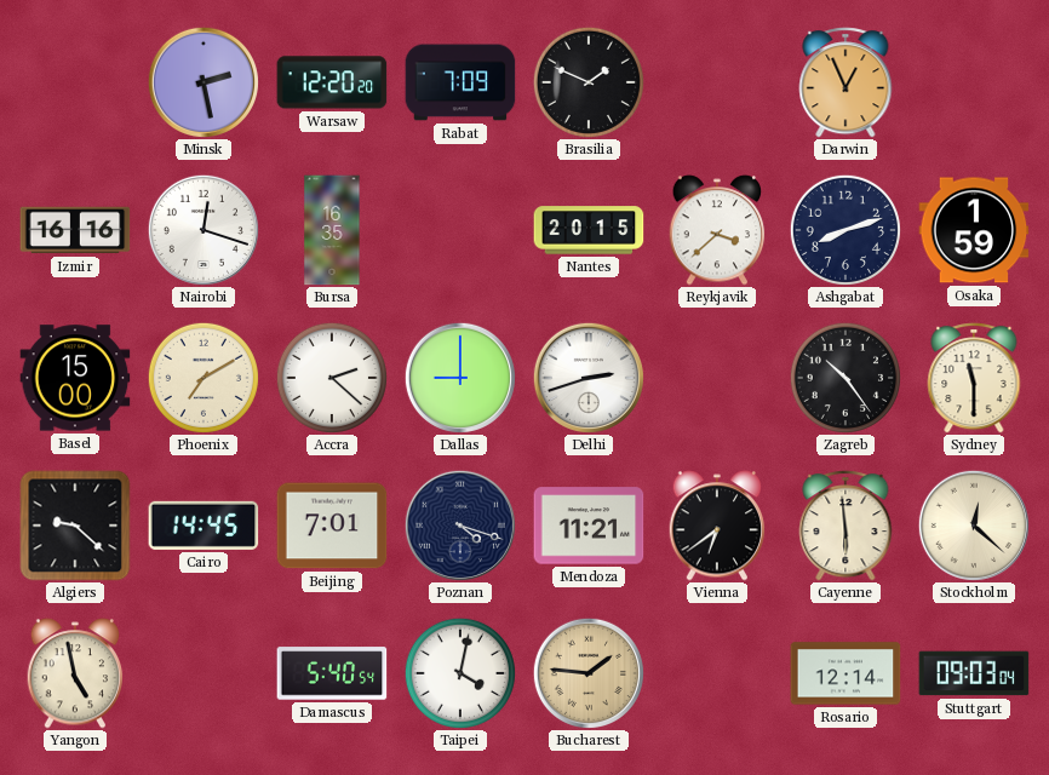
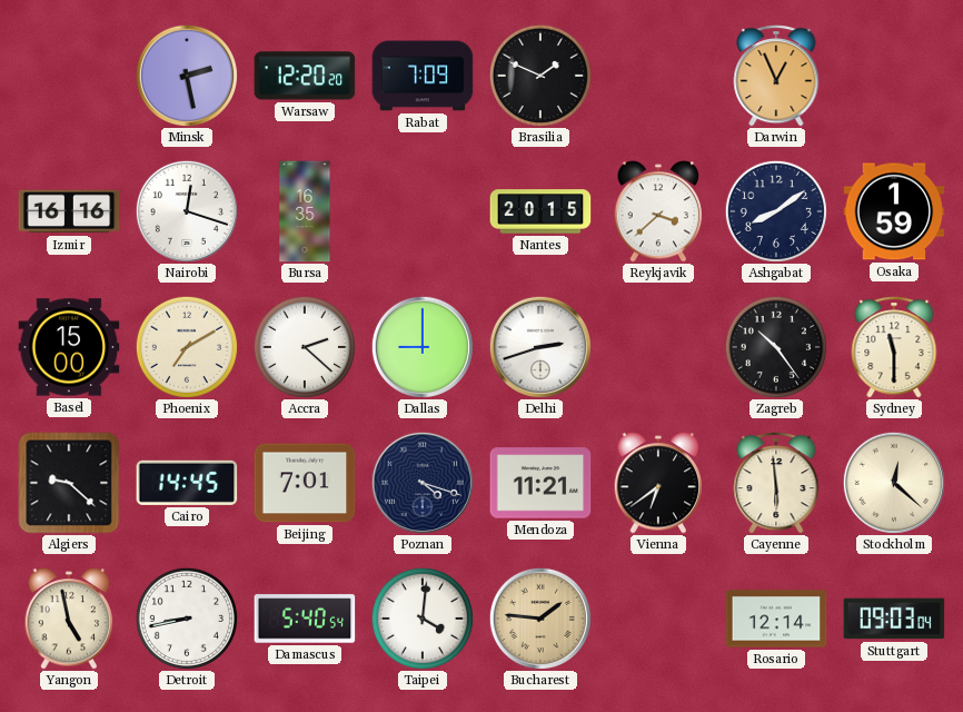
Ashgabat: 8:12 -> 8:09 (776, 211)
Detroit: none -> 8:43 (187, 619)
Taipei: 4:02 -> 4:01 (423, 619)
